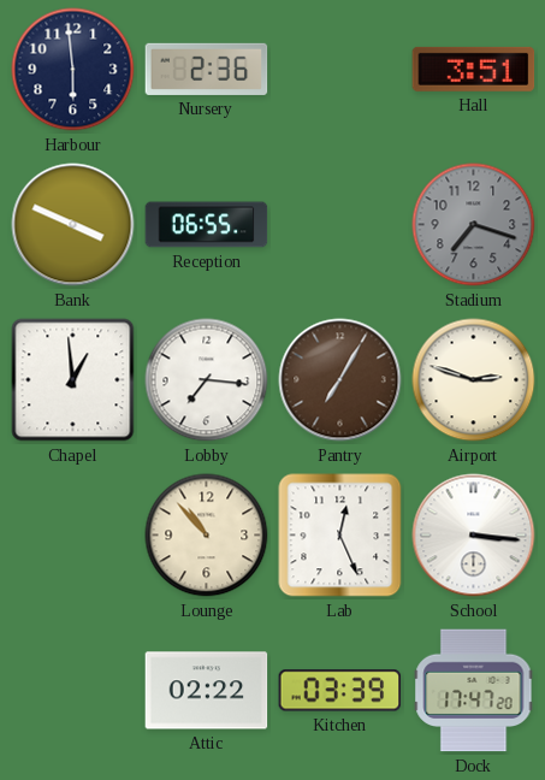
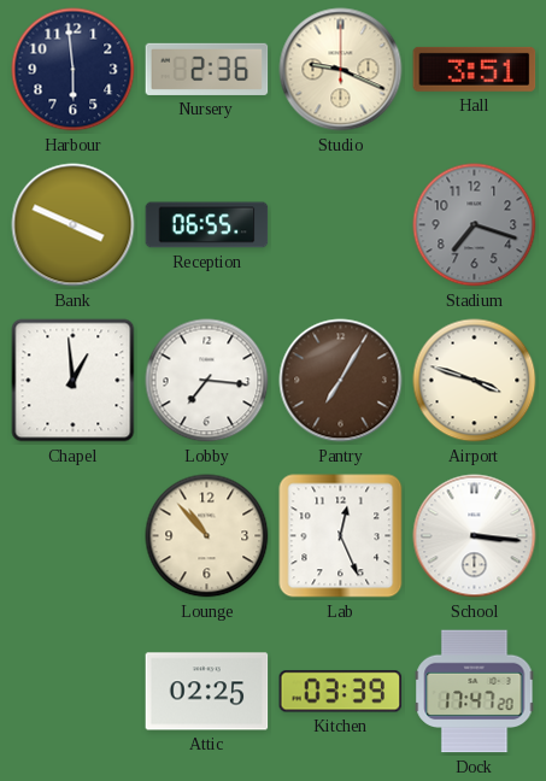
Studio: none -> 9:19 (341, 70)
Airport: 2:48 -> 3:48 (475, 381)
Attic: 02:22 -> 02:25 (207, 692)
